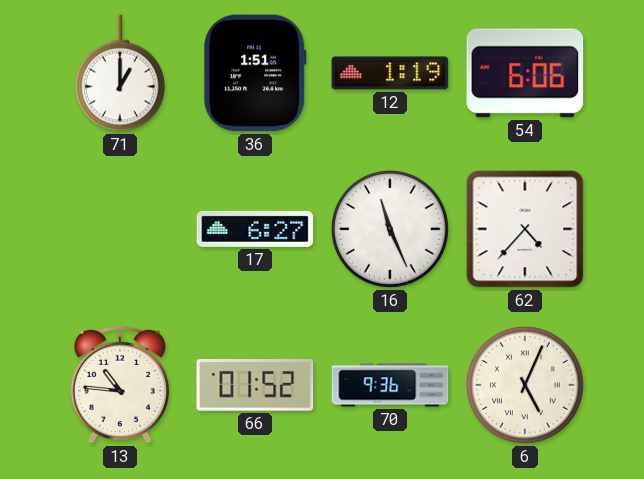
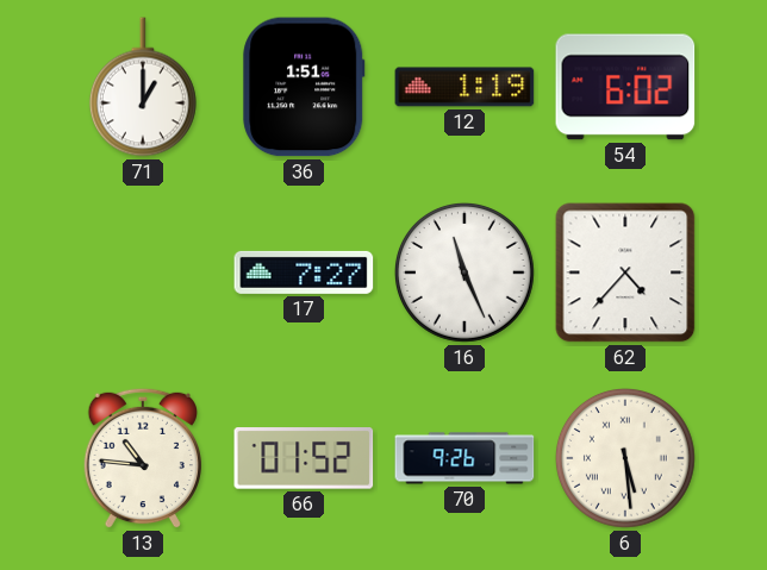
54: 6:06 -> 6:02 (625, 87)
17: 6:27 -> 7:27 (304, 273)
70: 9:36 -> 9:26 (464, 458)
6: 5:04 -> 5:29 (625, 458)
